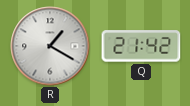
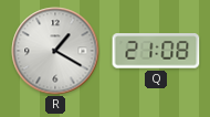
Q: 21:42 -> 21:08 (156, 51)
